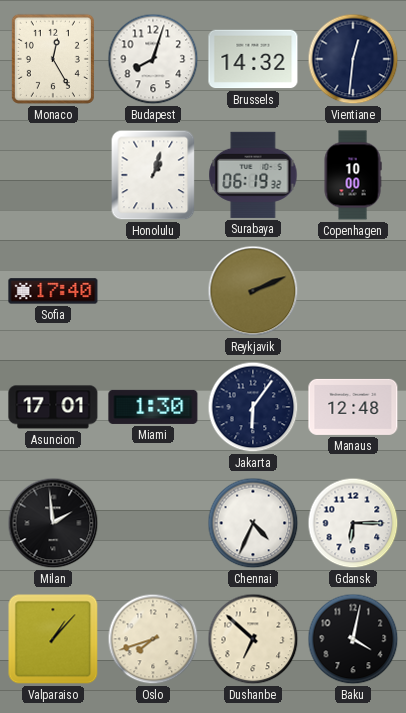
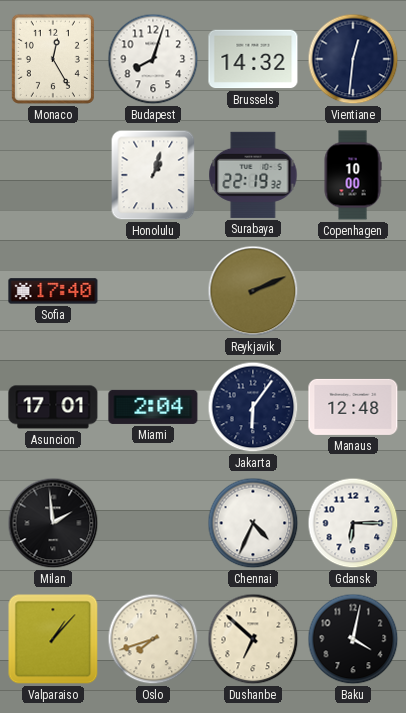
Surabaya: 06:19 -> 22:19 (253, 175)
Miami: 1:30 -> 2:04 (153, 407)
